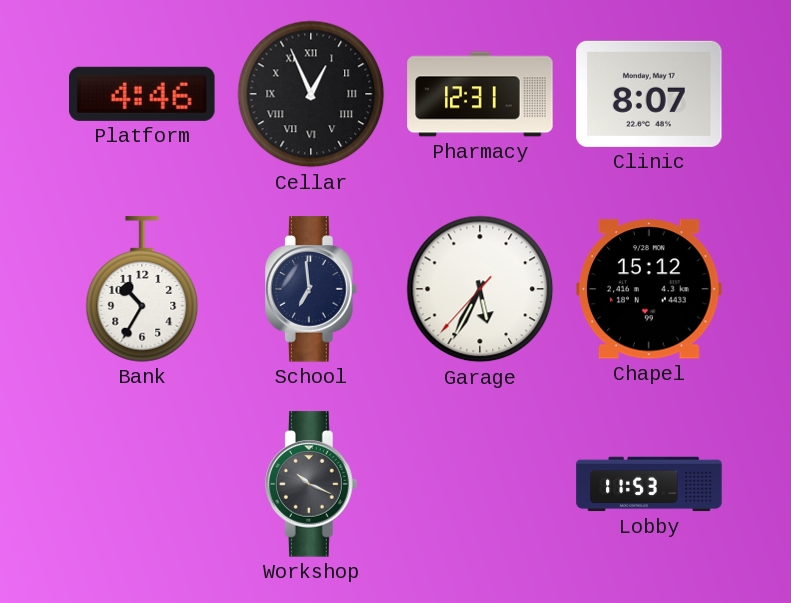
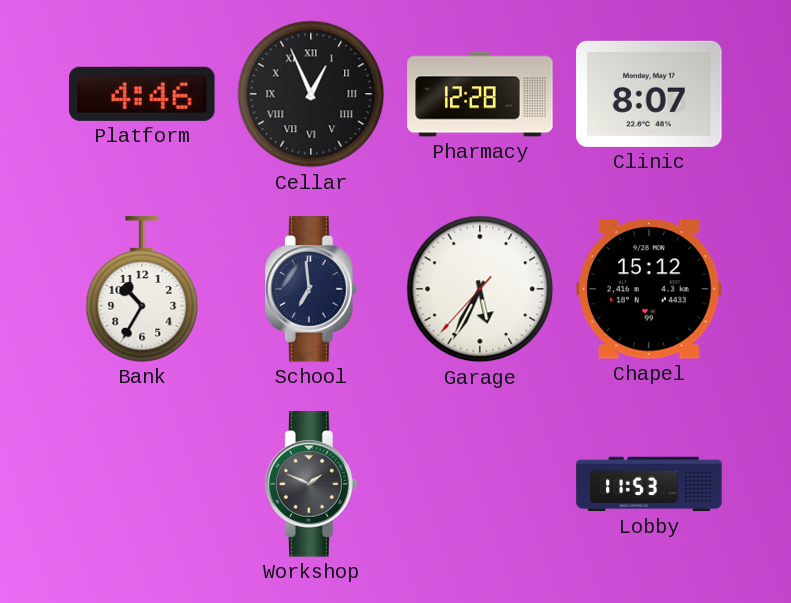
Pharmacy: 12:31 -> 12:28 (480, 94)
Workshop: 10:19 -> 1:49 (312, 484)
